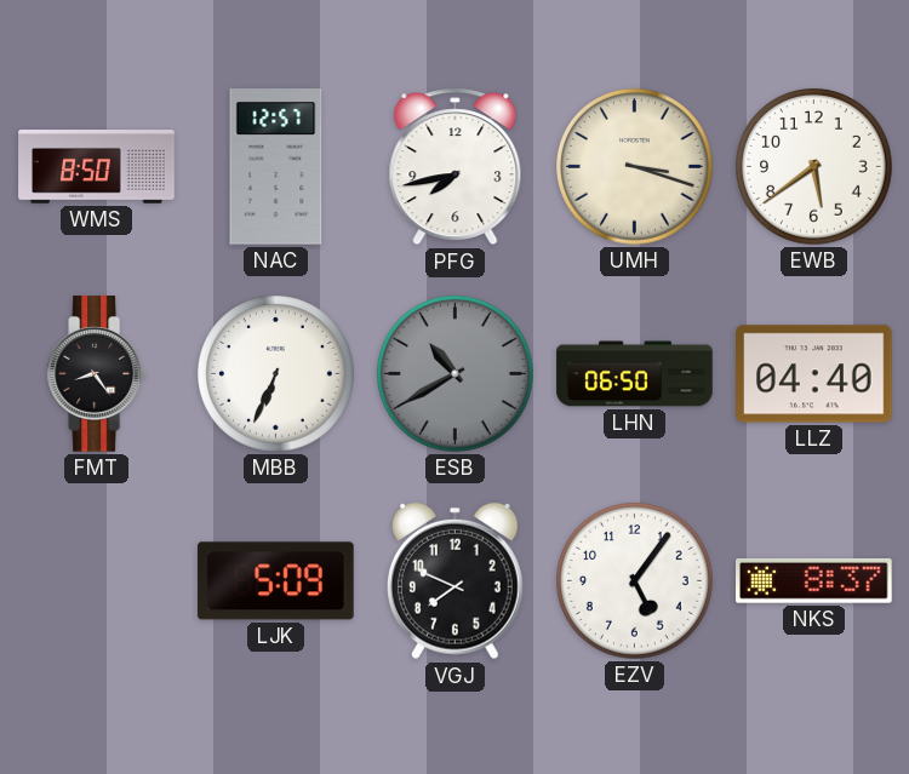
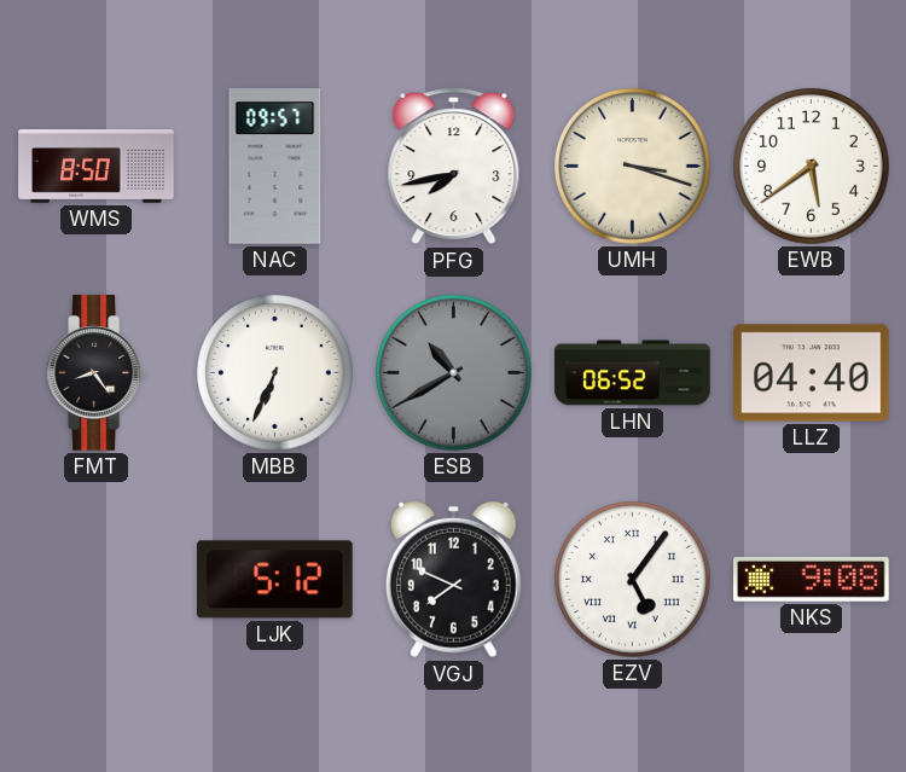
NAC: 12:57 -> 09:57 (275, 167)
LHN: 06:50 -> 06:52 (633, 373)
LJK: 5:09 -> 5:12 (275, 580)
EZV numerals: Arabic -> Roman (633, 580)
NKS: 8:37 -> 9:08 (812, 580)
